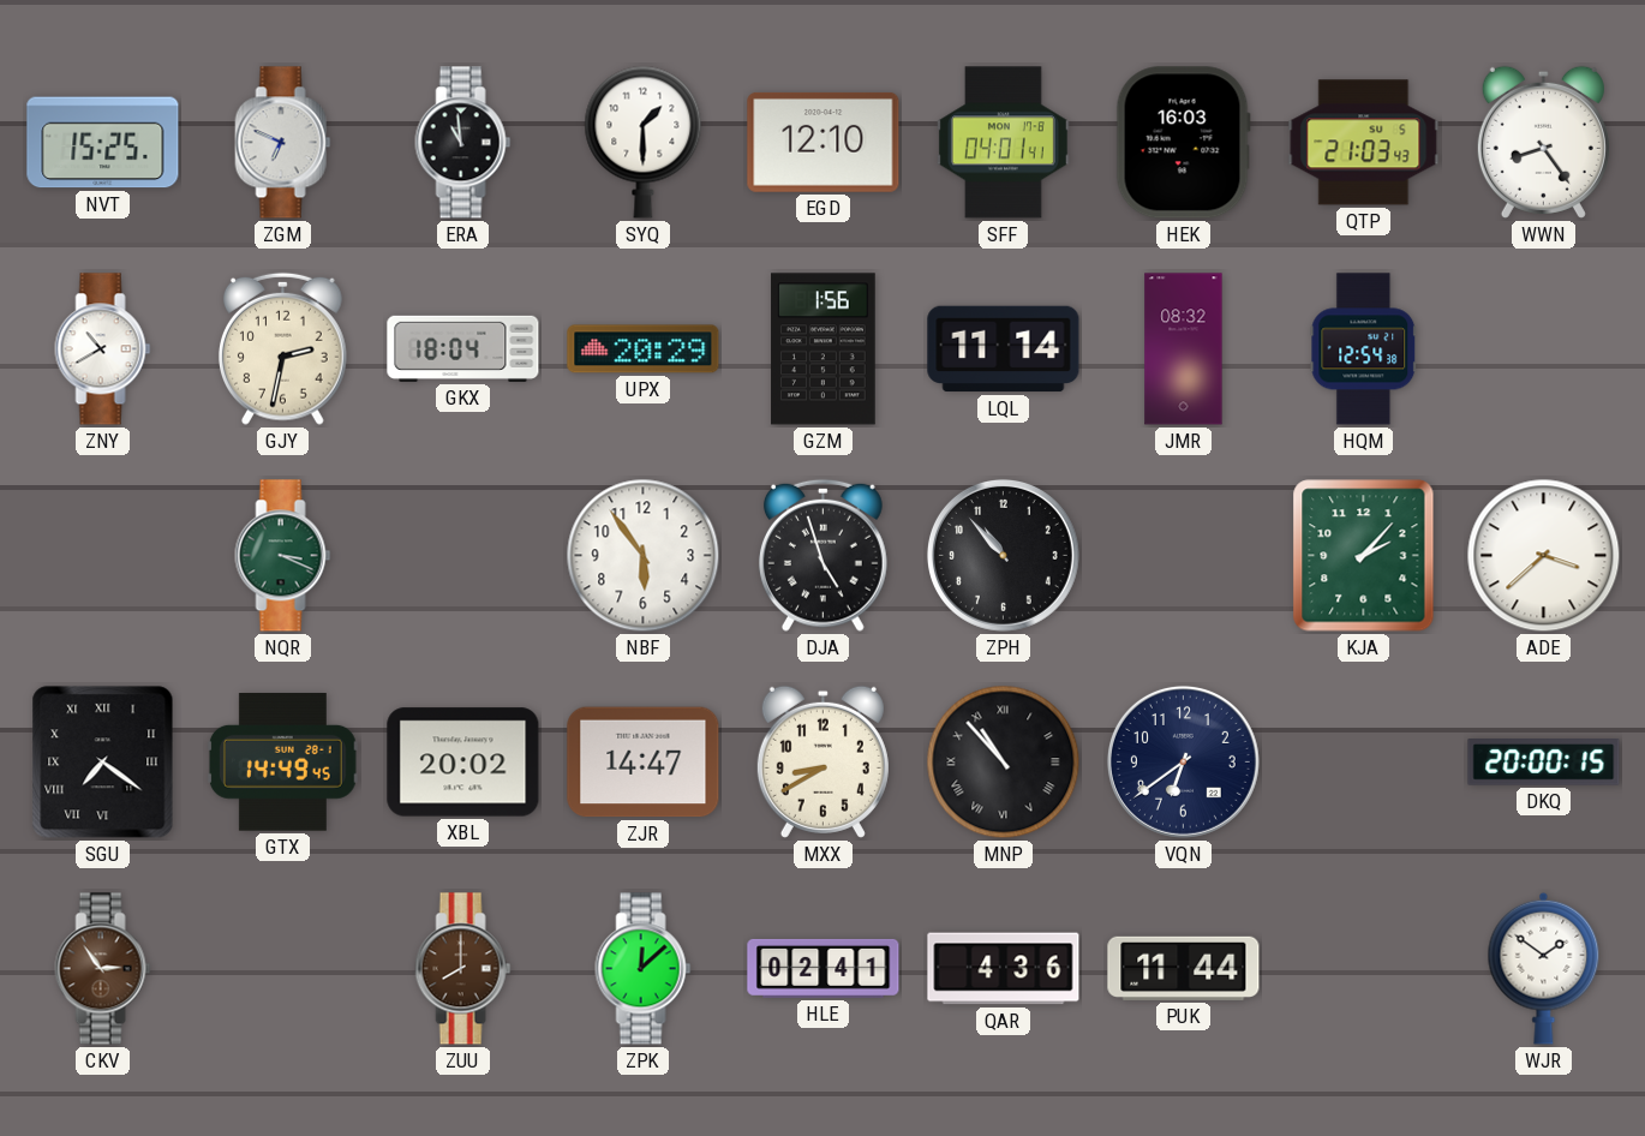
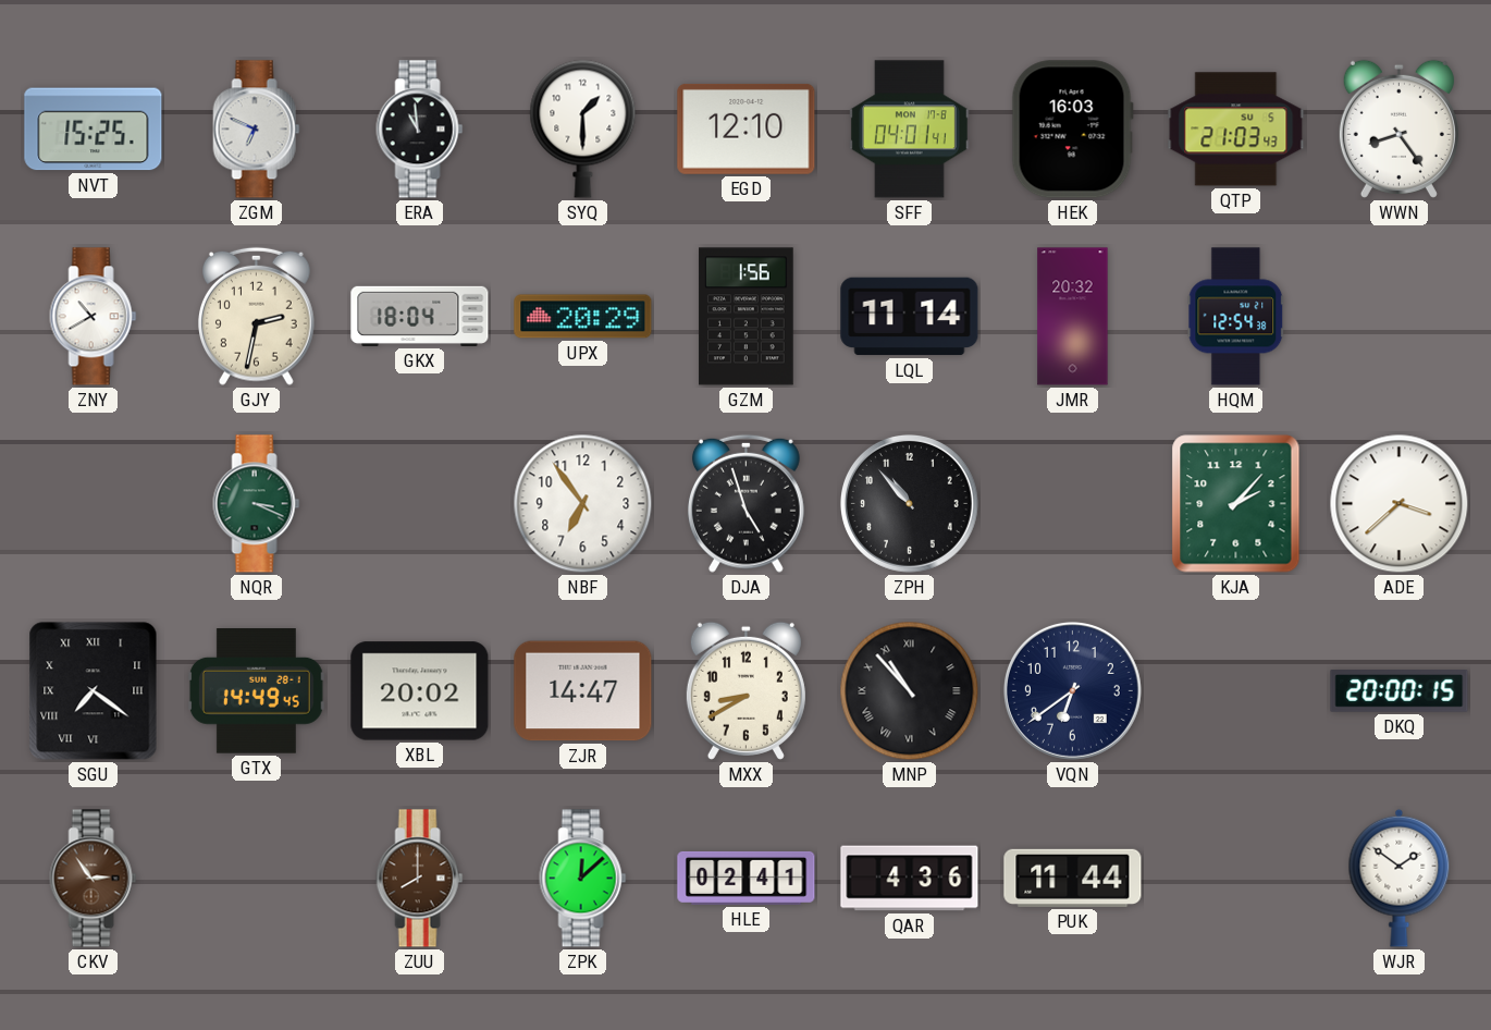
JMR: 08:32 -> 20:32 (1073, 317)
NBF: 5:54 -> 6:54 (583, 504)
